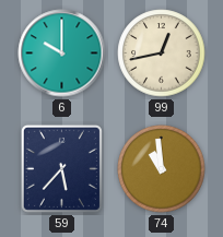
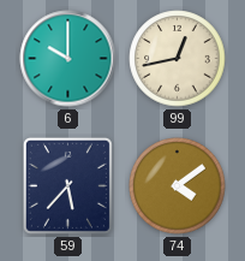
74: 10:59 -> 4:09 (178, 186)
